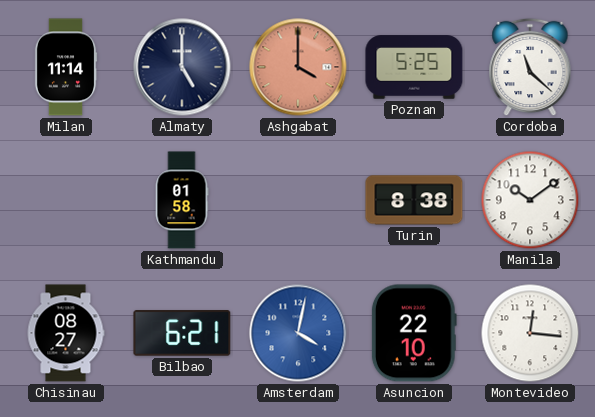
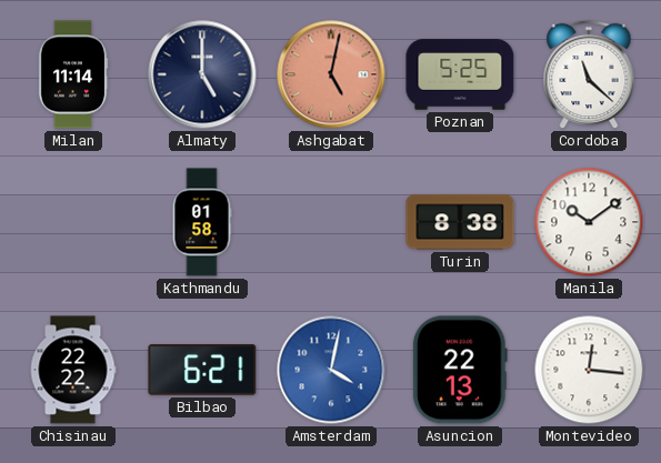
Ashgabat: 4:00 -> 5:02 (331, 74)
Chisinau: 08:27 -> 22:22 (73, 370)
Asuncion: 22:10 -> 22:13 (460, 370)
